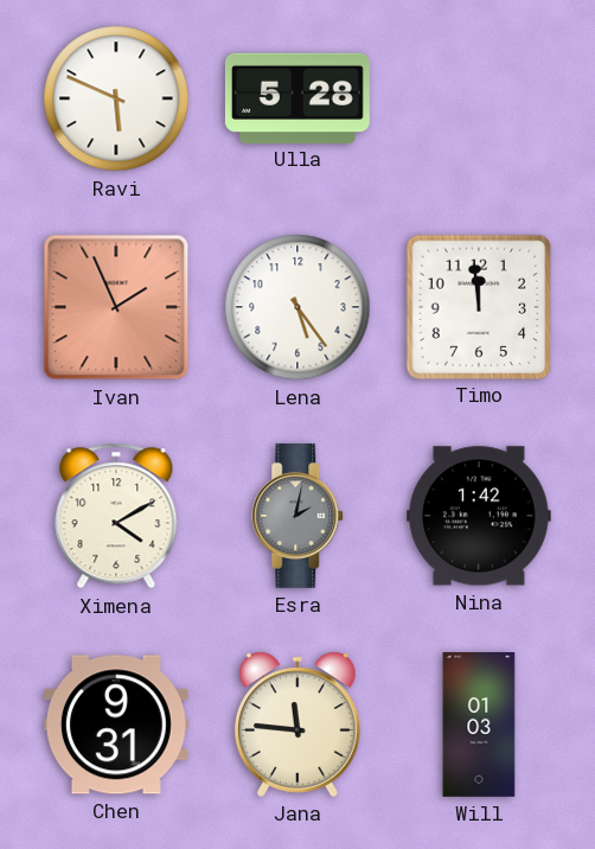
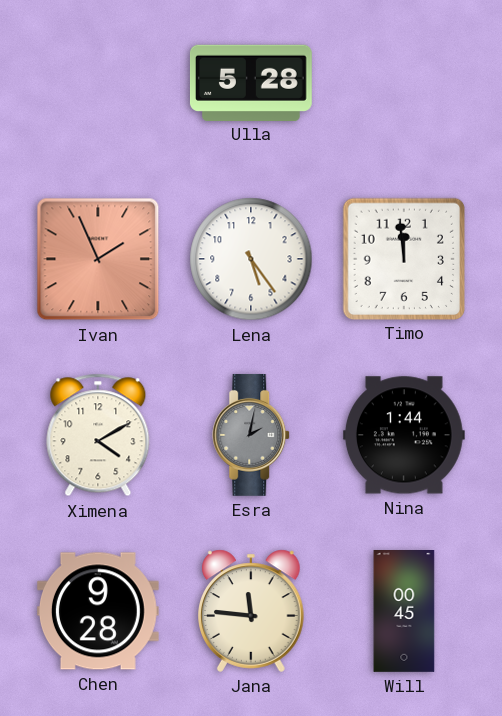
Ravi: 5:49 -> none (116, 98)
Nina: 1:42 -> 1:44 (404, 435)
Chen: 9:31 -> 9:28 (98, 611)
Will: 01:03 -> 00:45 (404, 612)
